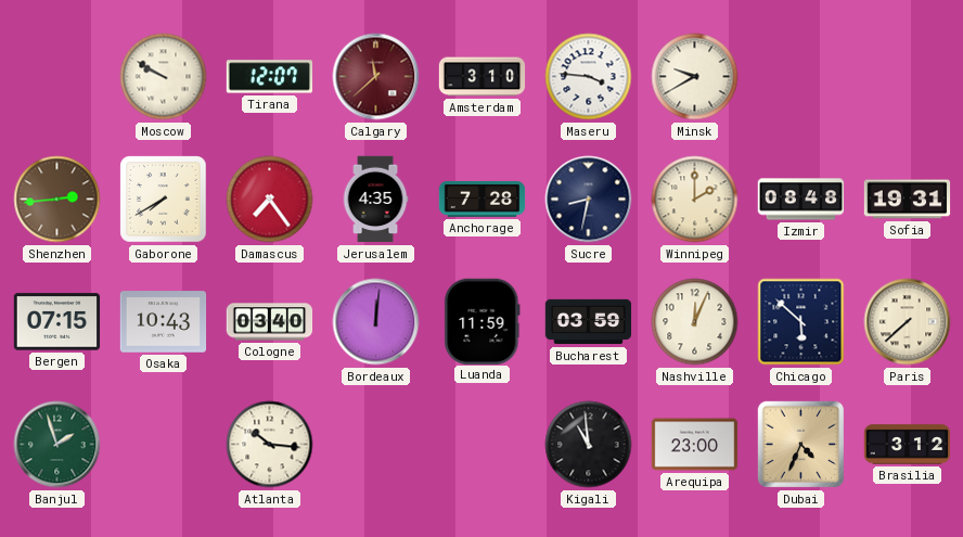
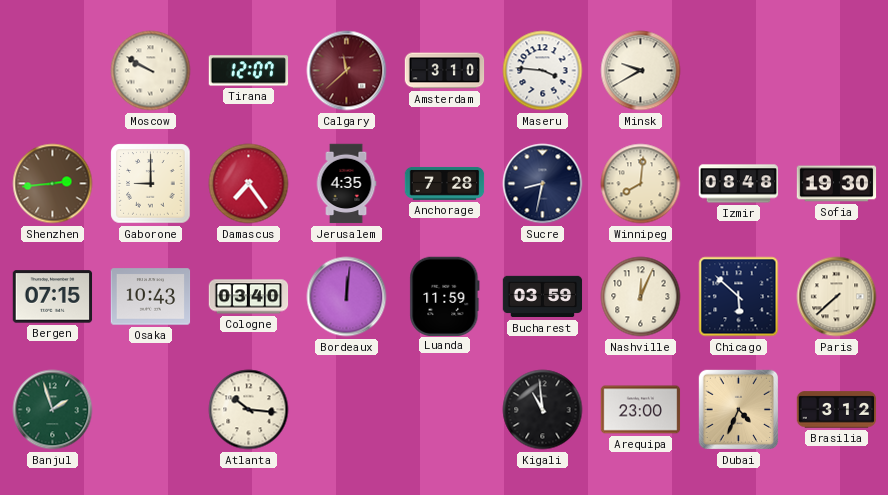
Gaborone: 7:40 -> 9:00 (151, 184)
Winnipeg: 2:00 -> 8:01 (641, 184)
Sofia: 19:31 -> 19:30 (837, 184)
